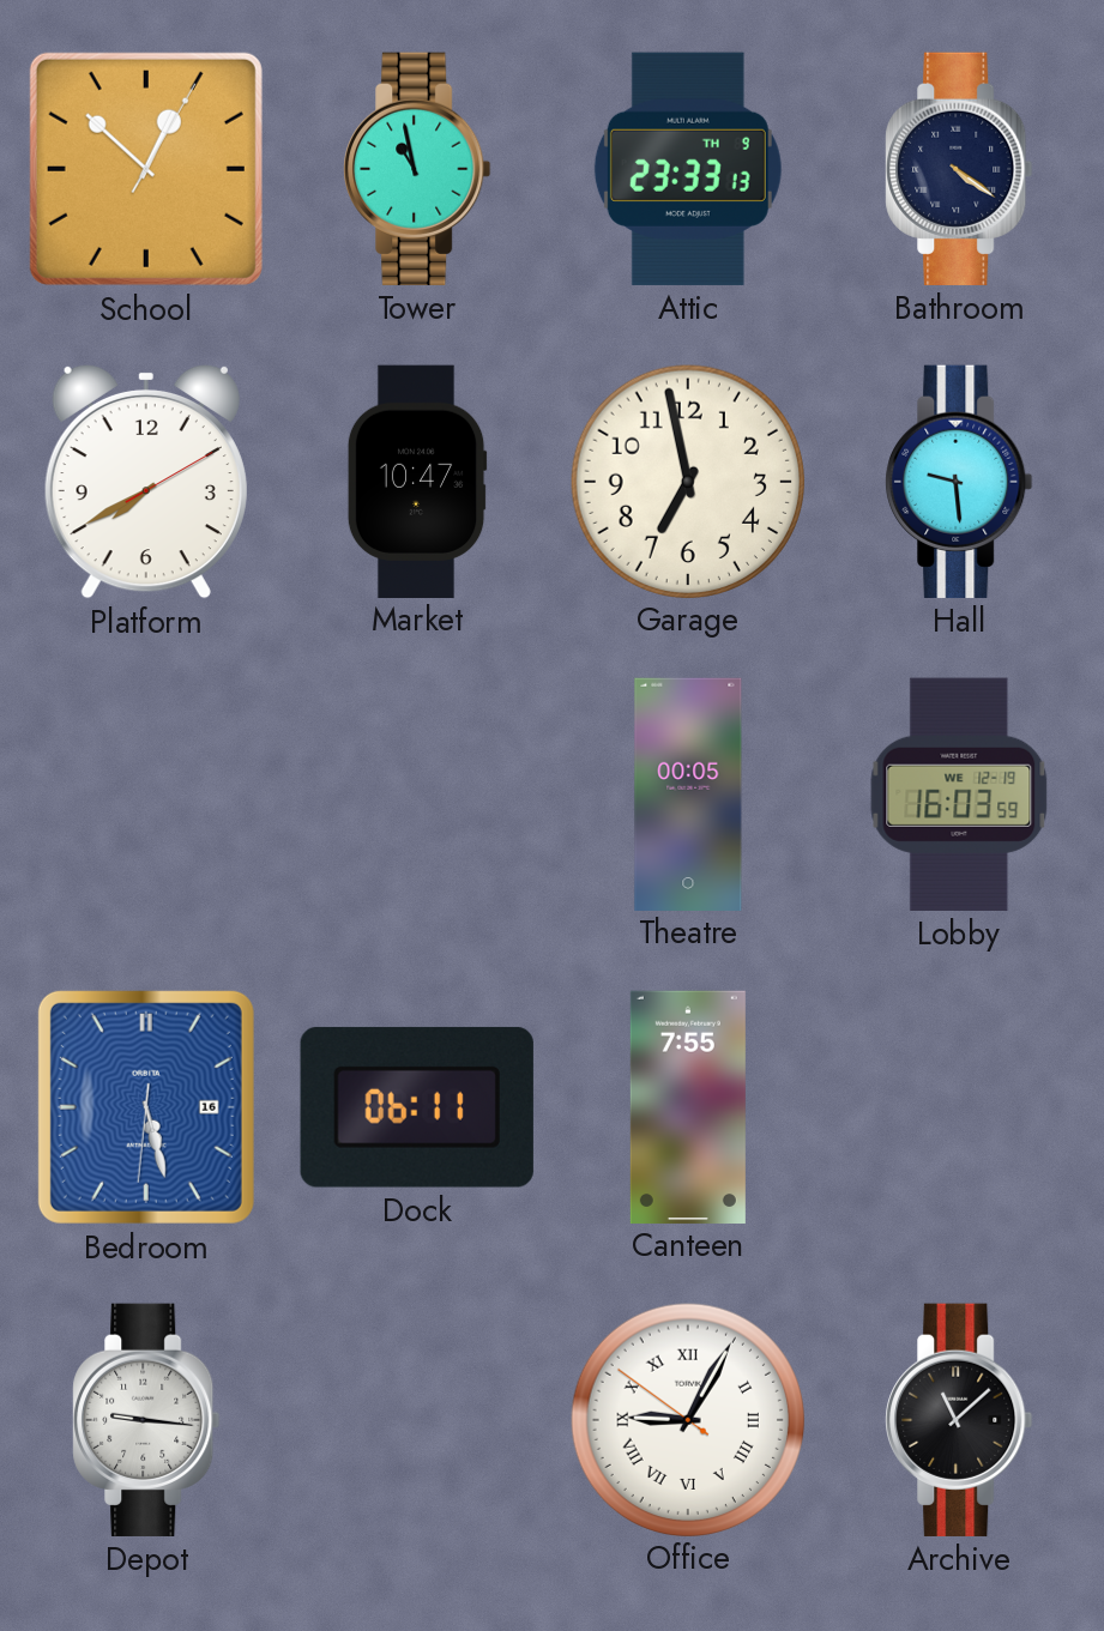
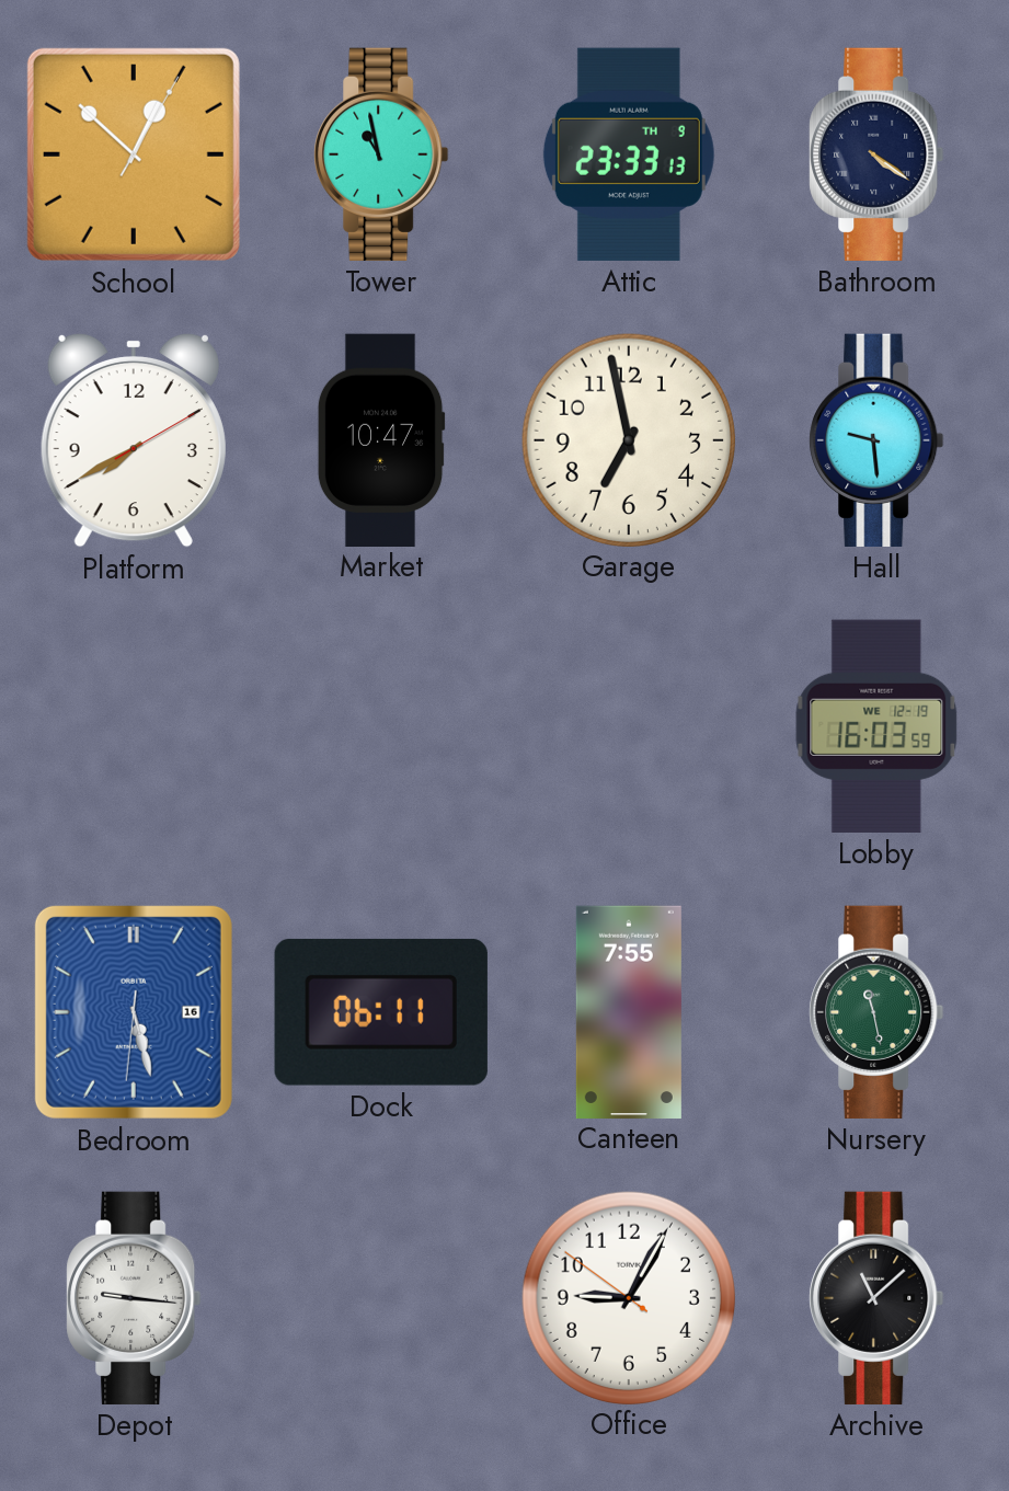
Theatre: 00:05 -> none (688, 793)
Nursery: none -> 11:28 (876, 1012)
Office numerals: Roman -> Arabic (628, 1297)
